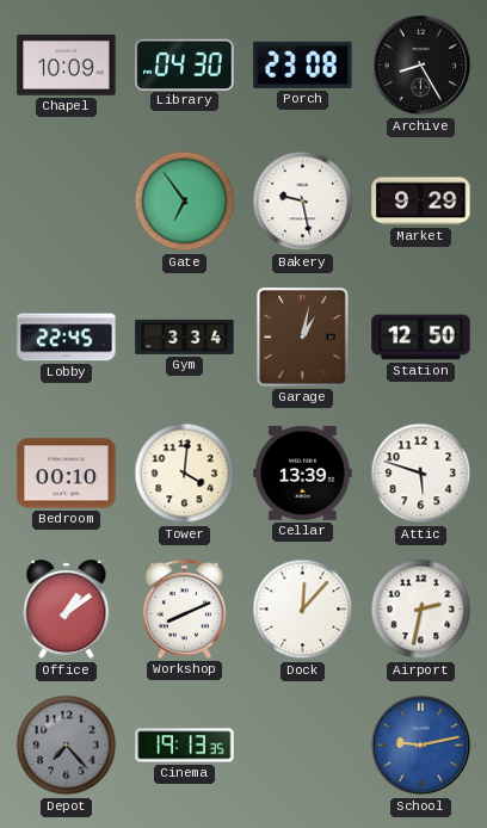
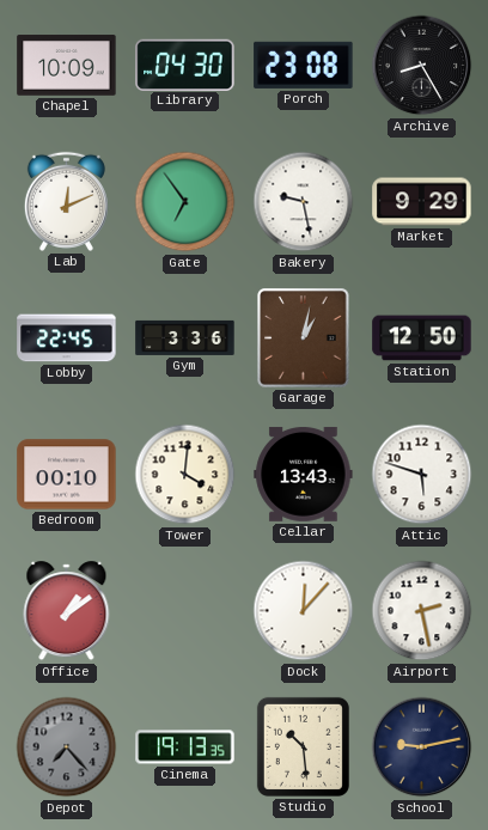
Lab: none -> 12:11 (66, 201)
Gym: 3:34 -> 3:36 (185, 337)
Cellar: 13:39 -> 13:43 (304, 474)
Workshop: 8:11 -> none (184, 608)
Airport: 2:32 -> 2:28 (422, 611)
Studio: none -> 10:29 (303, 746)
School dial: blue -> navy (422, 747)
